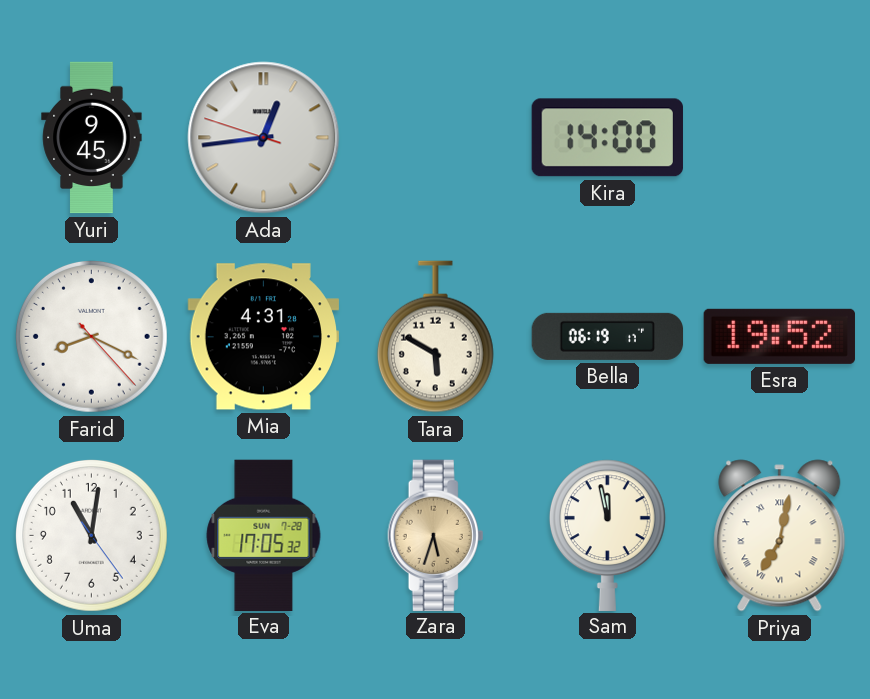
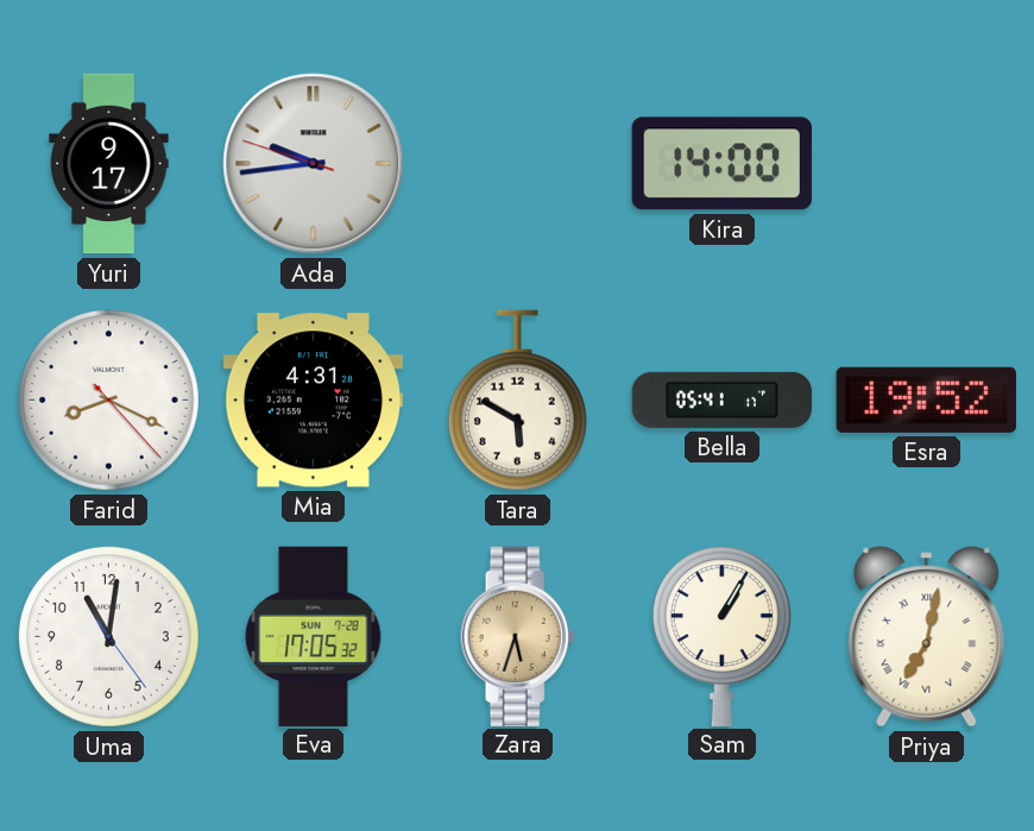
Yuri: 9:45 -> 9:17 (109, 164)
Ada: 12:43 -> 9:43 (314, 164)
Bella: 06:19 -> 05:41 (723, 399)
Sam: 11:58 -> 1:05 (721, 636)
